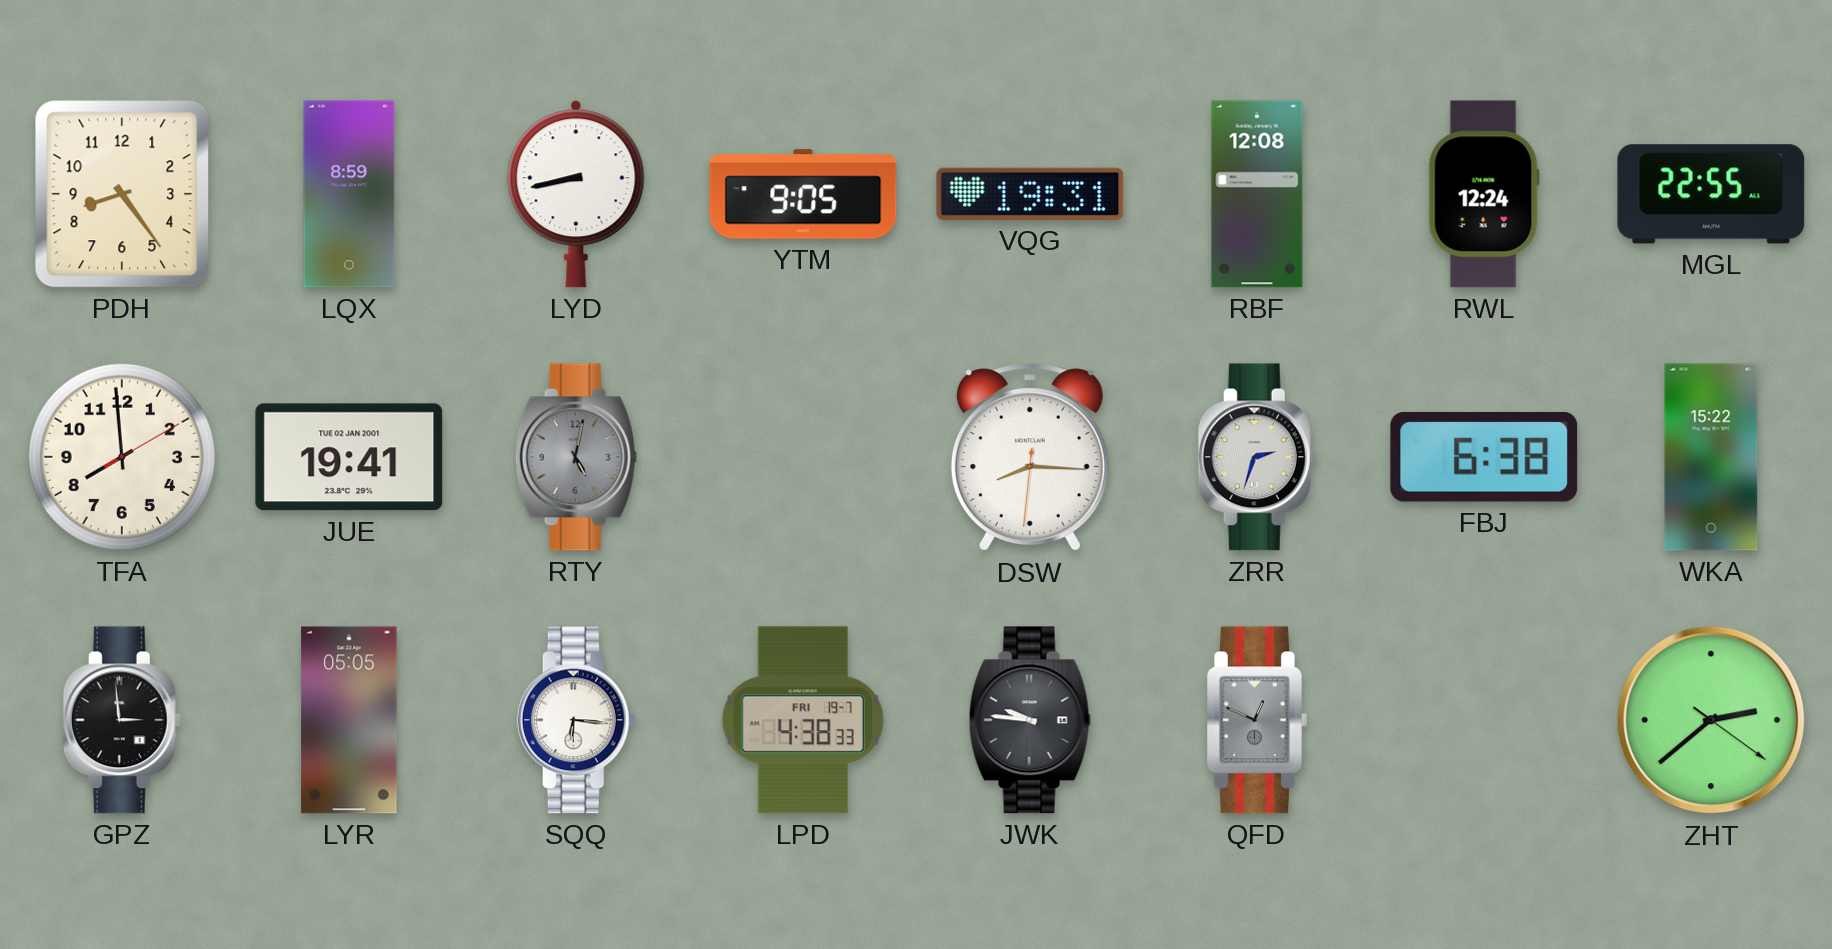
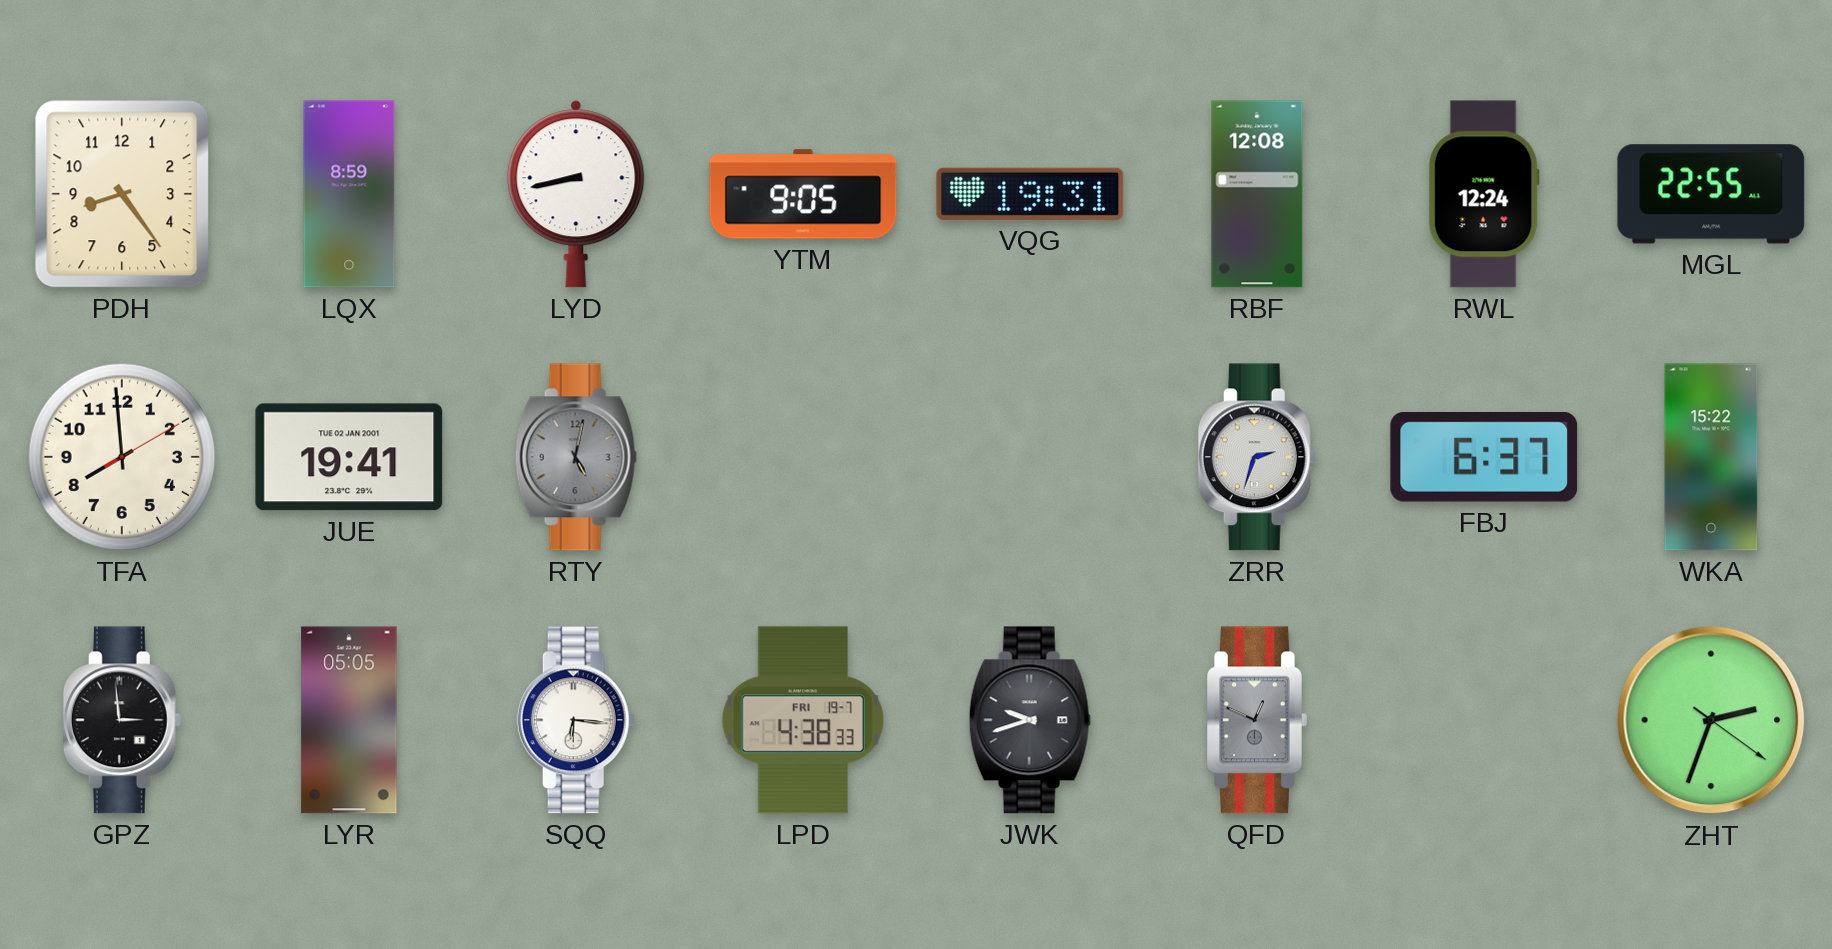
DSW: 8:15 -> none (1030, 458)
FBJ: 6:38 -> 6:37 (1484, 457)
JWK: 9:46 -> 9:42 (1030, 720)
ZHT: 2:38 -> 2:33 (1711, 720)
